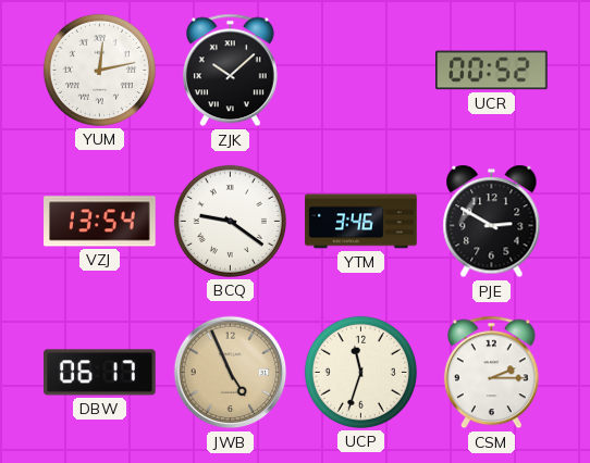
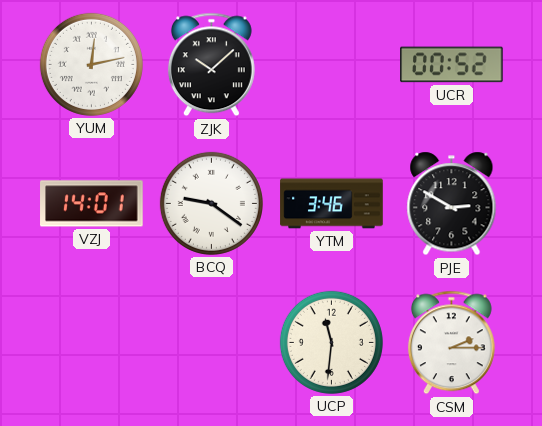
VZJ: 13:54 -> 14:01 (92, 204)
DBW: 06:17 -> none (100, 373)
JWB: 4:56 -> none (231, 373)
UCP: 11:33 -> 11:31 (331, 342)
